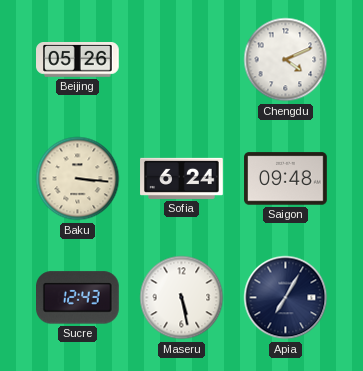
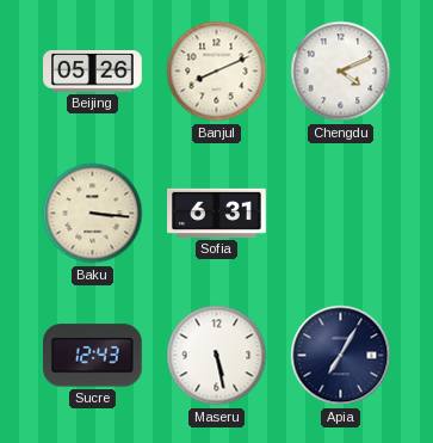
Banjul: none -> 8:11 (217, 72)
Sofia: 6:24 -> 6:31 (217, 213)
Saigon: 09:48 -> none (286, 179)
